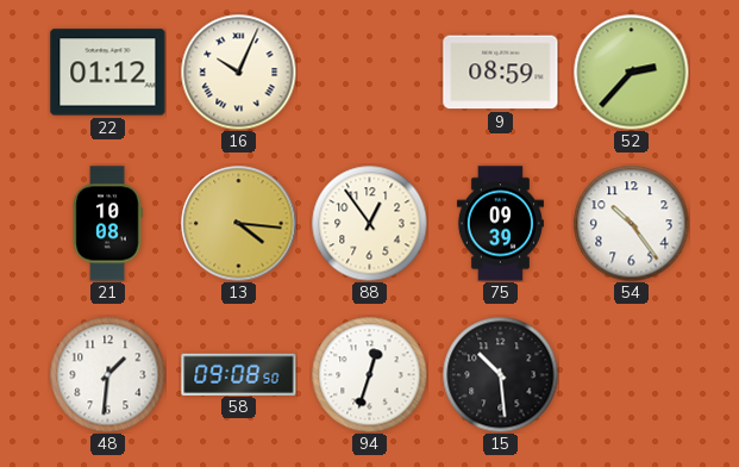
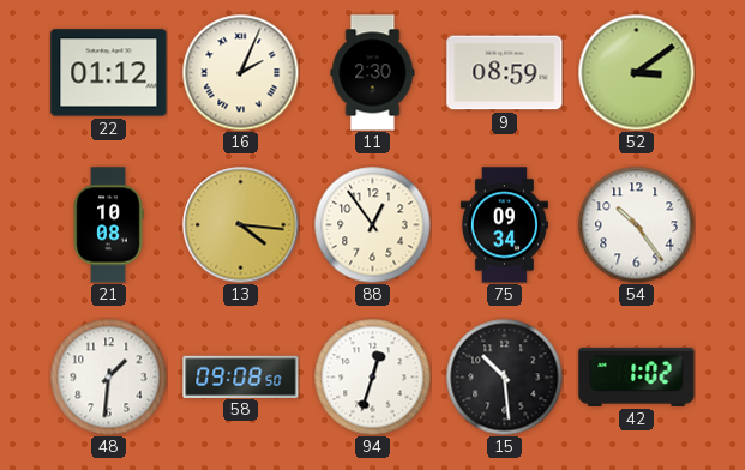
16: 10:04 -> 2:04 (240, 72)
11: none -> 2:30 (373, 73)
52: 2:37 -> 3:09 (636, 72)
75: 09:39 -> 09:34 (504, 225)
42: none -> 1:02 (637, 376)
